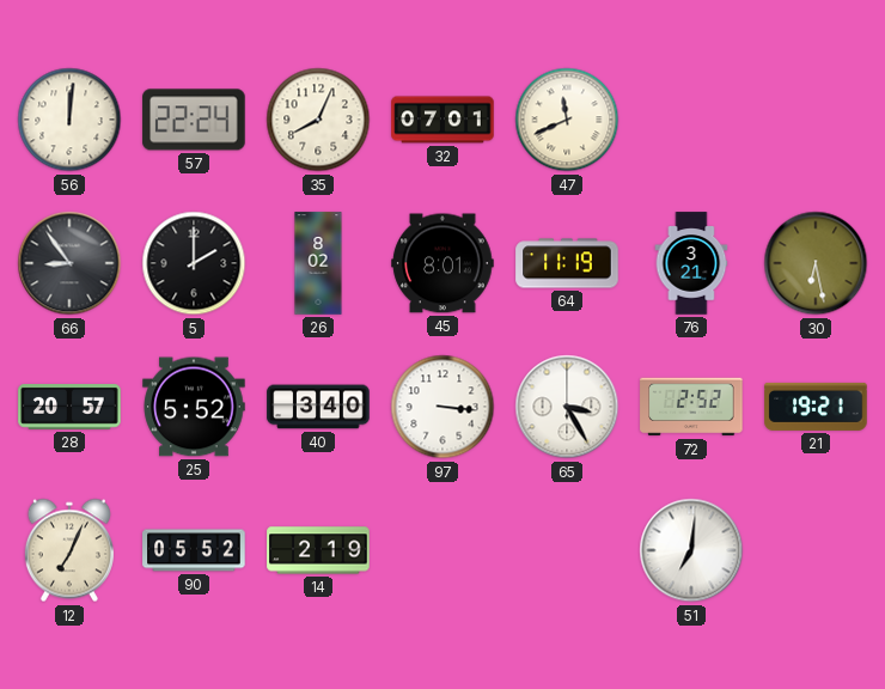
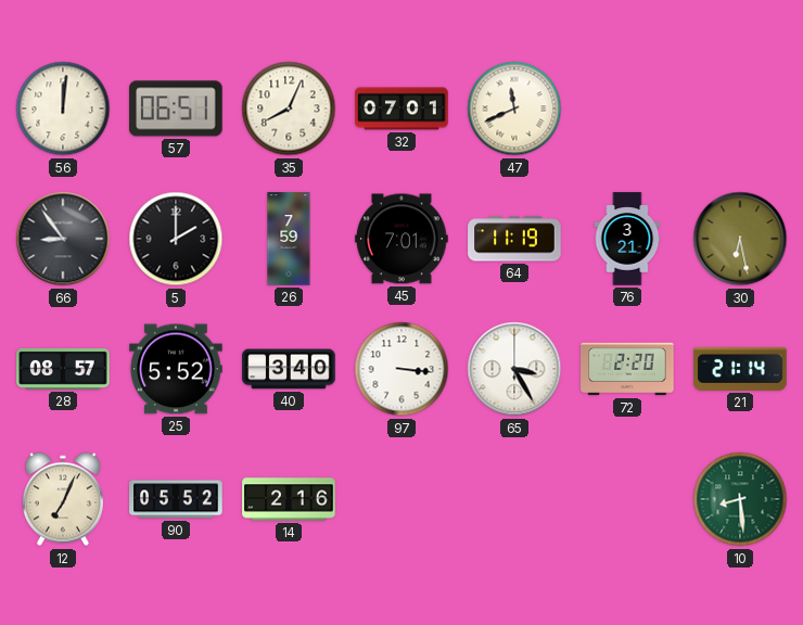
57: 22:24 -> 06:51 (176, 109)
26: 8:02 -> 7:59 (289, 239)
45: 8:01 -> 7:01 (401, 239)
28: 20:57 -> 08:57 (63, 370)
72: 2:52 -> 2:20 (627, 369)
21: 19:21 -> 21:14 (740, 369)
14: 2:19 -> 2:16 (289, 499)
51: 7:01 -> none (691, 550)
10: none -> 8:29 (740, 499)
